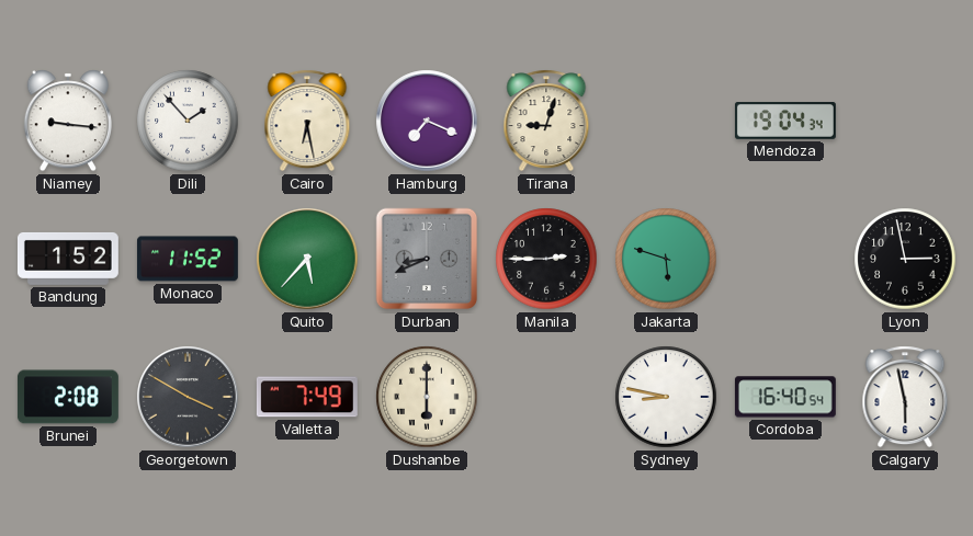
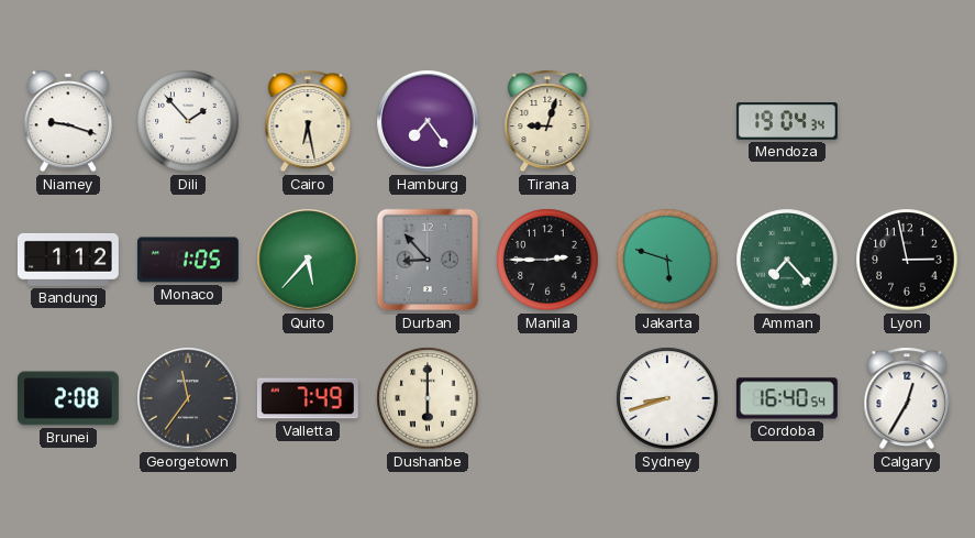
Niamey: 9:16 -> 9:18 (67, 121)
Hamburg: 7:19 -> 7:24 (428, 121)
Bandung: 1:52 -> 1:12 (68, 260)
Monaco: 11:52 -> 1:05 (188, 260)
Durban: 8:41 -> 8:53 (428, 260)
Amman: none -> 7:23 (787, 260)
Georgetown: 3:50 -> 11:36 (188, 398)
Sydney: 8:47 -> 8:42 (667, 398)
Calgary: 5:58 -> 12:35 (907, 398)
